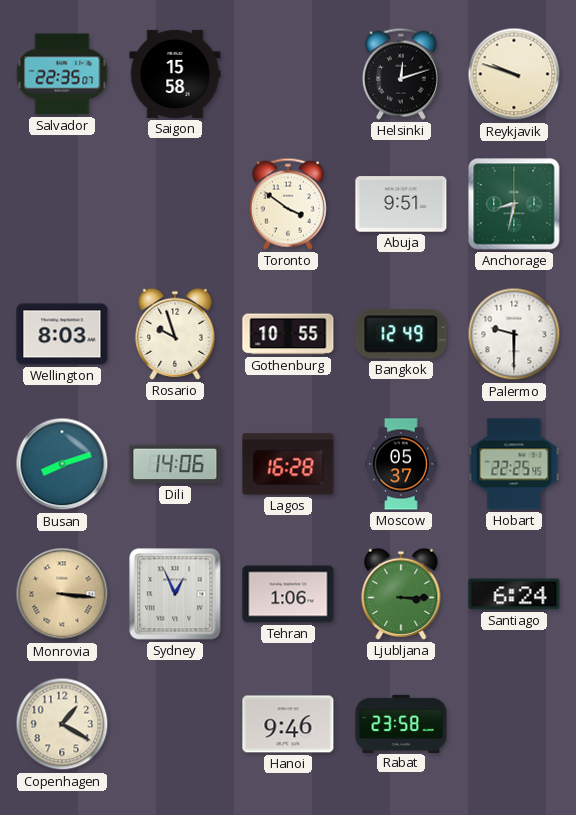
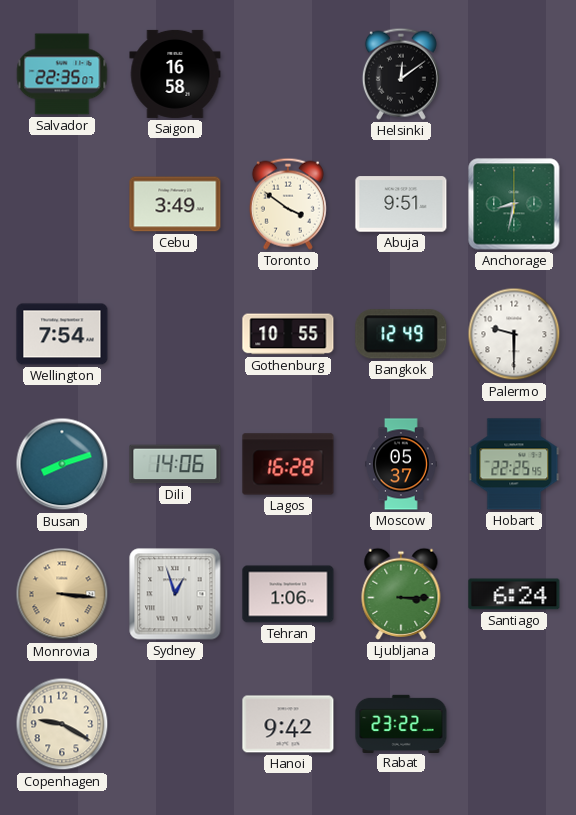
Saigon: 15:58 -> 16:58 (175, 74)
Helsinki: 12:12 -> 12:09 (401, 74)
Reykjavik: 9:48 -> none (514, 74)
Cebu: none -> 3:49 (175, 204)
Wellington: 8:03 -> 7:54 (62, 334)
Rosario: 9:57 -> none (175, 334)
Sydney: 12:56 -> 12:57 (175, 594)
Copenhagen: 1:20 -> 9:20 (62, 724)
Hanoi: 9:46 -> 9:42 (288, 724)
Rabat: 23:58 -> 23:22 (401, 723)
